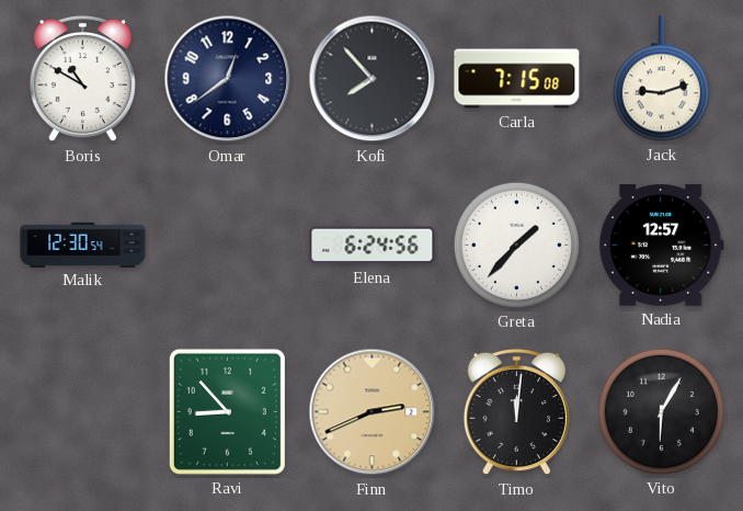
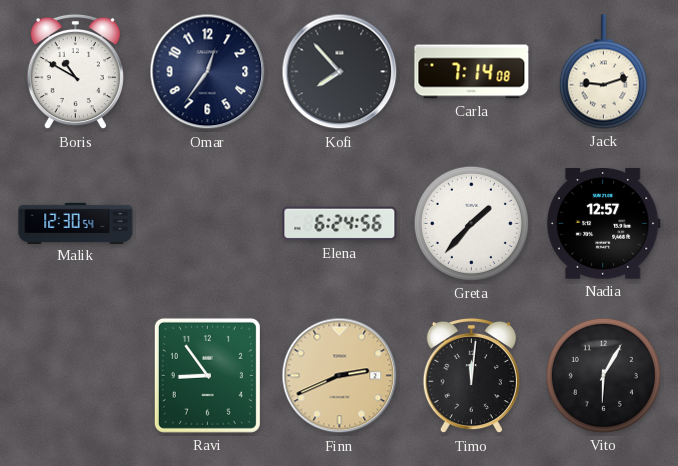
Omar: 12:39 -> 12:36 (208, 72)
Carla: 7:15 -> 7:14 (472, 72)
Ravi: 8:53 -> 8:54 (207, 375)
